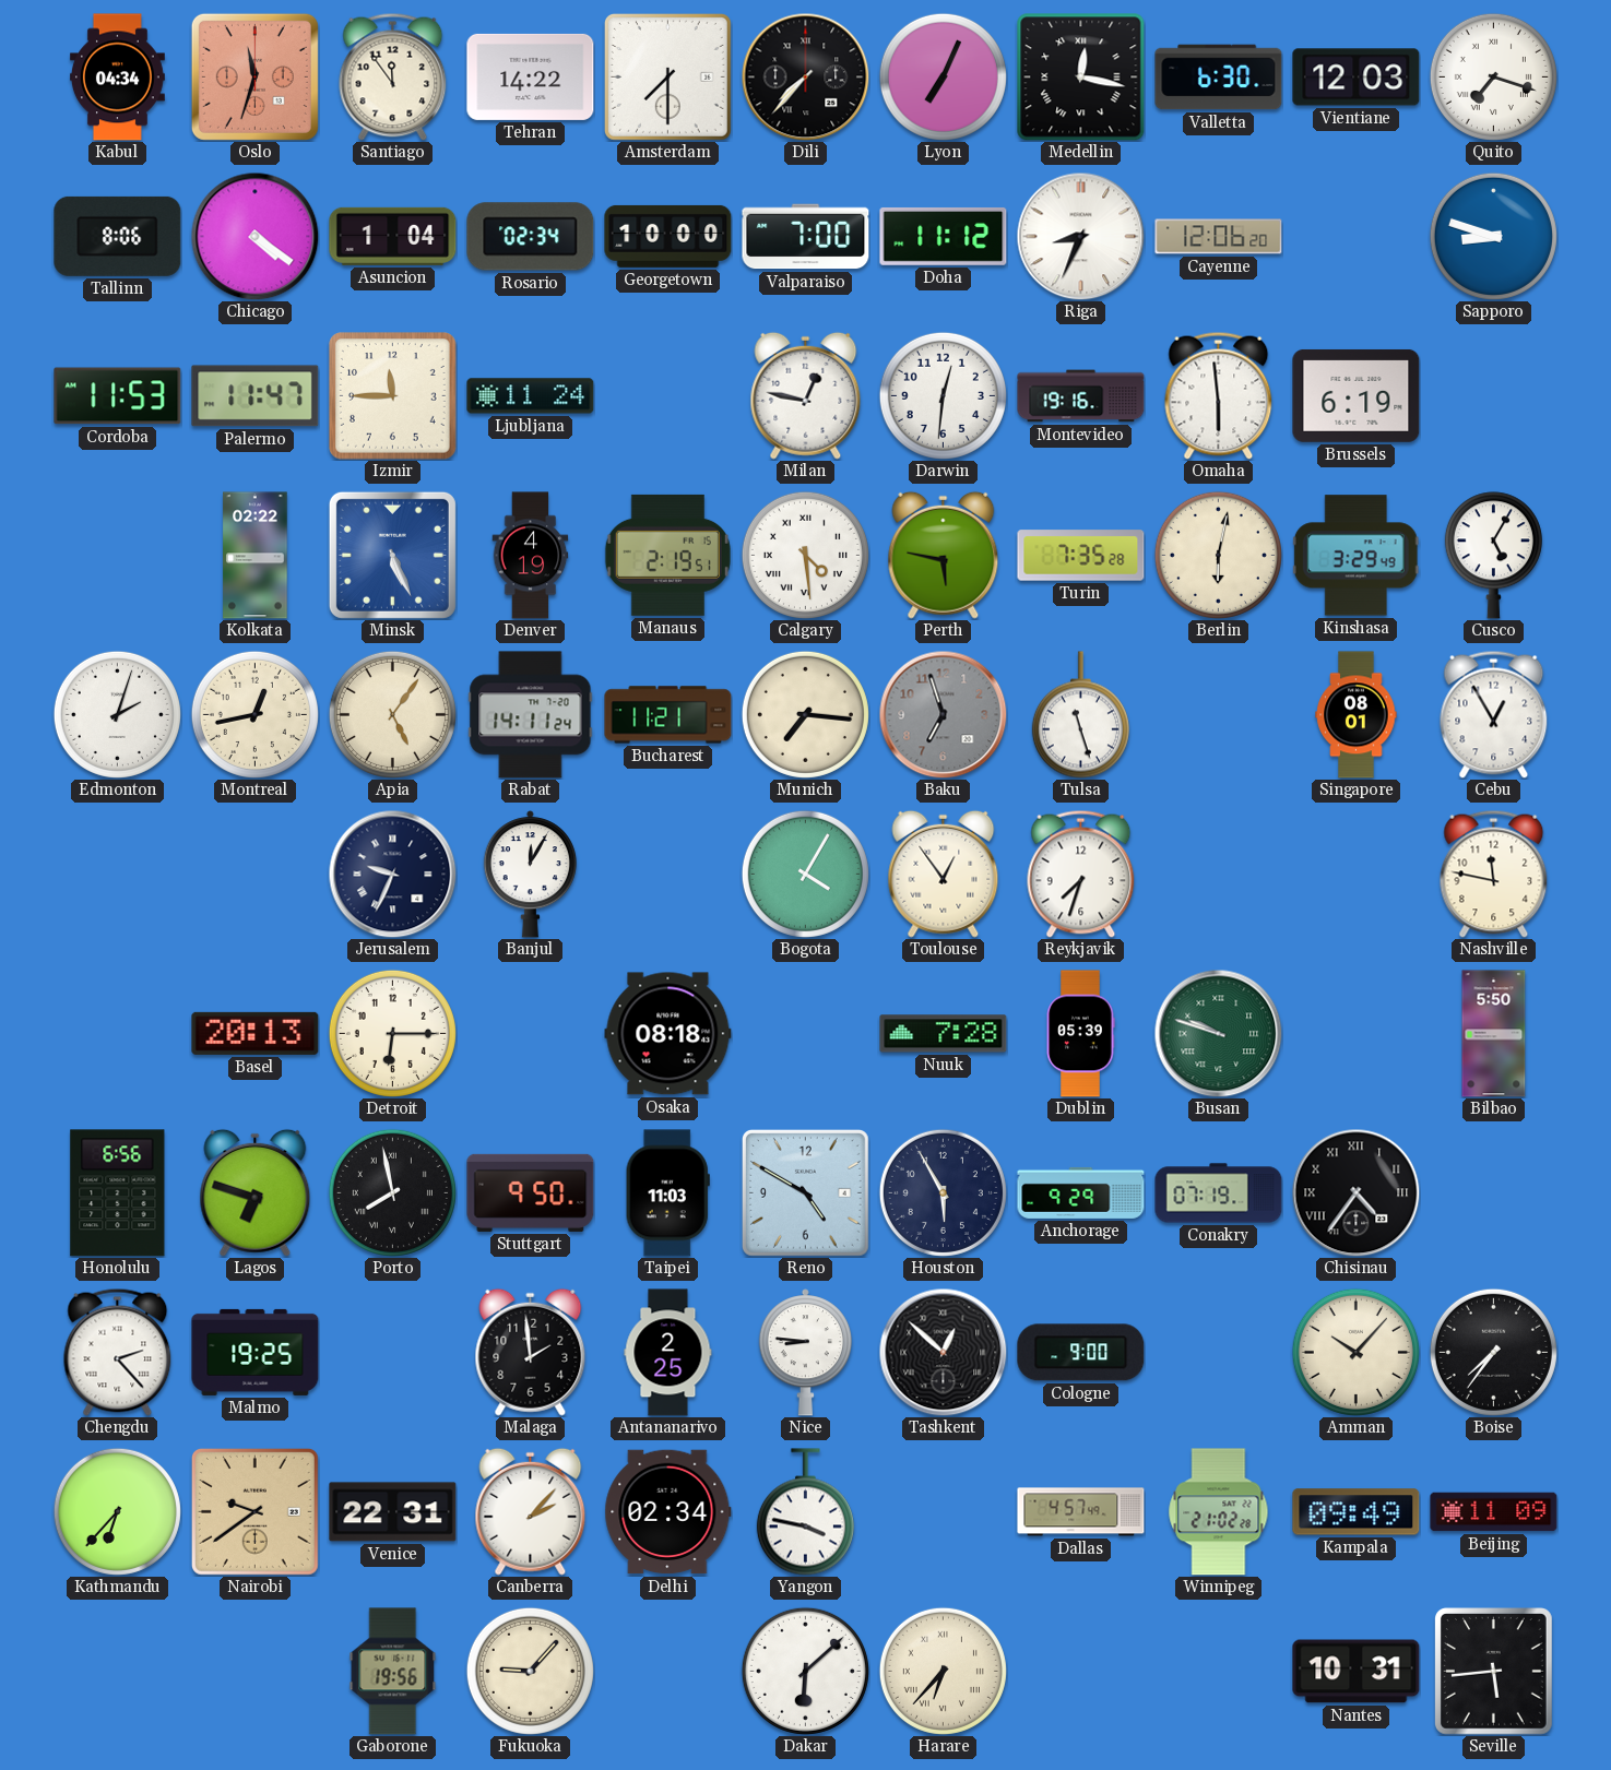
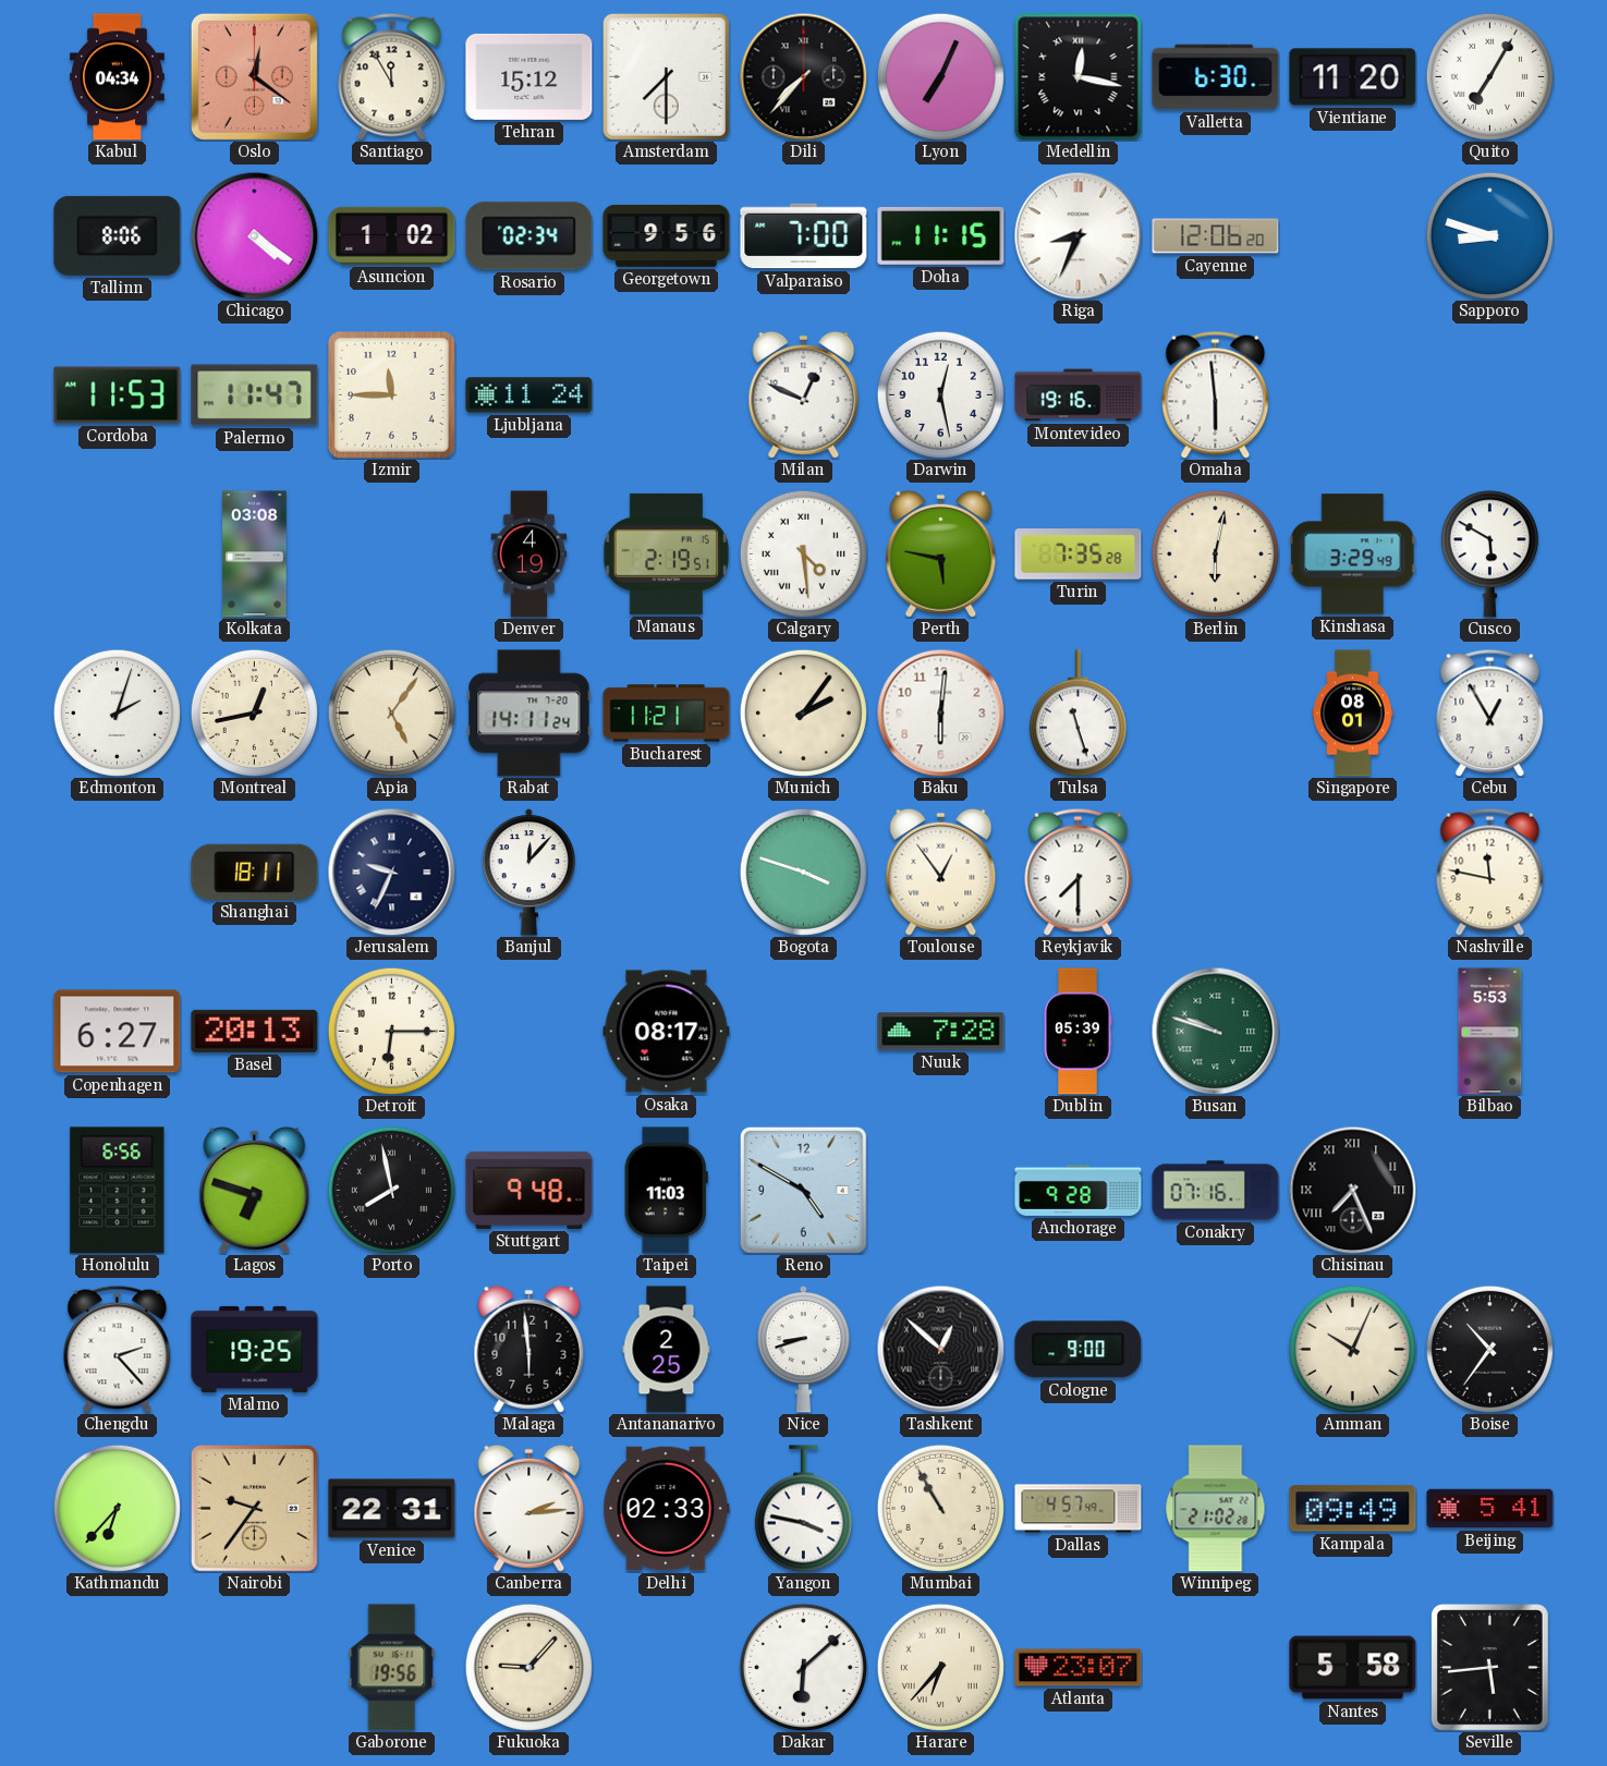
Oslo: 11:33 -> 12:21 (254, 76)
Santiago: 11:54 -> 11:55 (392, 76)
Tehran: 14:22 -> 15:12 (529, 76)
Vientiane: 12:03 -> 11:20 (1353, 77)
Quito: 7:18 -> 7:05 (1489, 76)
Asuncion: 1:04 -> 1:02 (392, 235)
Georgetown: 10:00 -> 9:56 (667, 235)
Doha: 11:12 -> 11:15 (941, 235)
Milan: 12:47 -> 12:49 (804, 394)
Darwin: 12:31 -> 12:28 (940, 394)
Brussels: 6:19 -> none (1357, 395)
Kolkata: 02:22 -> 03:08 (255, 555)
Minsk: 5:26 -> none (392, 555)
Cusco: 5:05 -> 5:50 (1489, 555)
Munich: 7:16 -> 2:06 (803, 713)
Baku: 6:57 -> 6:01 (940, 713)
Baku dial: grey -> white (940, 713)
Shanghai: none -> 18:11 (255, 872)
Banjul: 12:05 -> 12:07 (528, 873)
Bogota: 4:05 -> 3:48 (803, 872)
Reykjavik: 7:33 -> 7:30 (1079, 872)
Copenhagen: none -> 6:27 (118, 1032)
Osaka: 08:18 -> 08:17 (667, 1032)
Bilbao: 5:50 -> 5:53 (1490, 1032)
Stuttgart: 9:50 -> 9:48 (529, 1190)
Houston: 5:55 -> none (943, 1192)
Anchorage: 9:29 -> 9:28 (1079, 1190)
Conakry: 07:19 -> 07:16 (1216, 1191)
Chisinau: 4:36 -> 7:26 (1352, 1190)
Malaga: 1:59 -> 5:59 (529, 1349)
Nice: 8:46 -> 8:42 (803, 1350)
Amman: 10:07 -> 10:04 (1352, 1349)
Boise: 7:36 -> 10:36 (1489, 1349)
Nairobi: 9:39 -> 9:36 (254, 1508)
Canberra: 2:07 -> 2:14 (529, 1508)
Delhi: 02:34 -> 02:33 (667, 1509)
Mumbai: none -> 10:55 (940, 1508)
Beijing: 11:09 -> 5:41 (1490, 1509)
Atlanta: none -> 23:07 (1079, 1668)
Nantes: 10:31 -> 5:58 (1353, 1668)
